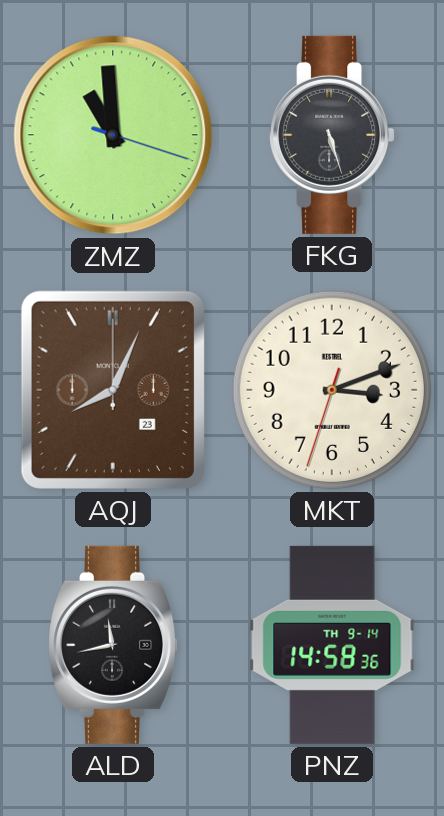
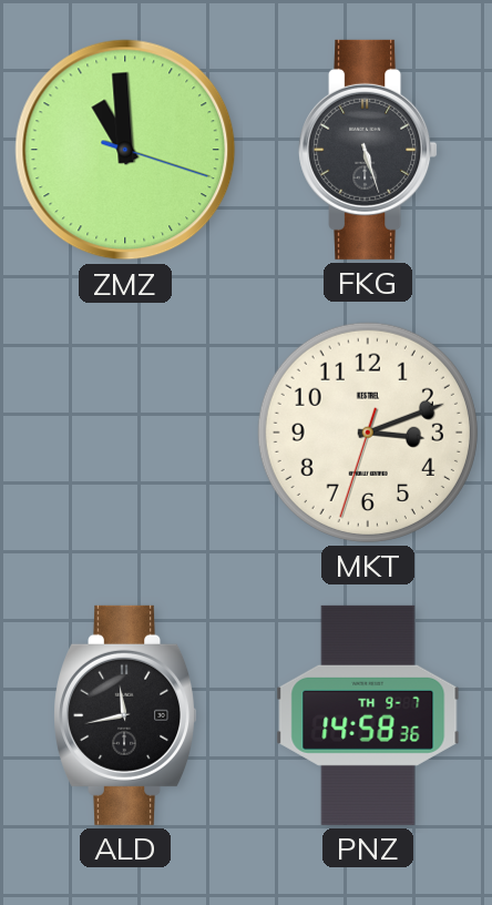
AQJ: 8:04 -> none (113, 390)
PNZ date: TH 9-14 -> TH 9-7 (368, 715)
